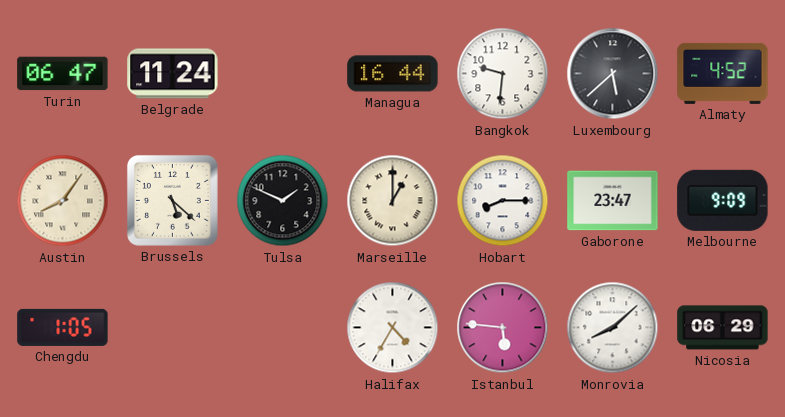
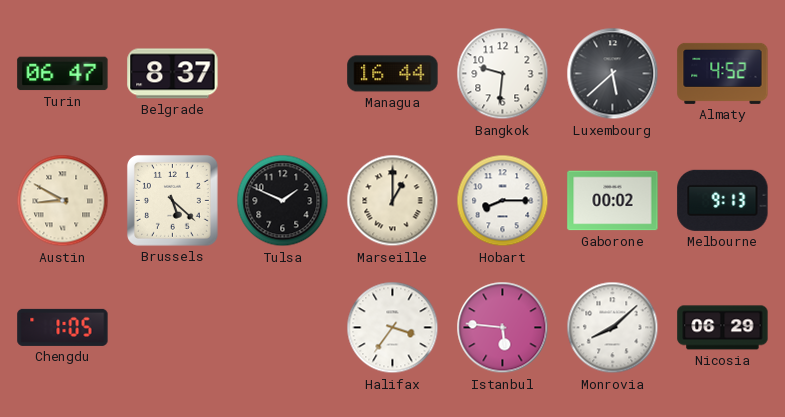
Belgrade: 11:24 -> 8:37 (173, 74)
Austin: 8:06 -> 8:50 (63, 201)
Gaborone: 23:47 -> 00:02 (613, 201)
Melbourne: 9:09 -> 9:13 (723, 200)
Halifax: 4:35 -> 3:36 (393, 328)
